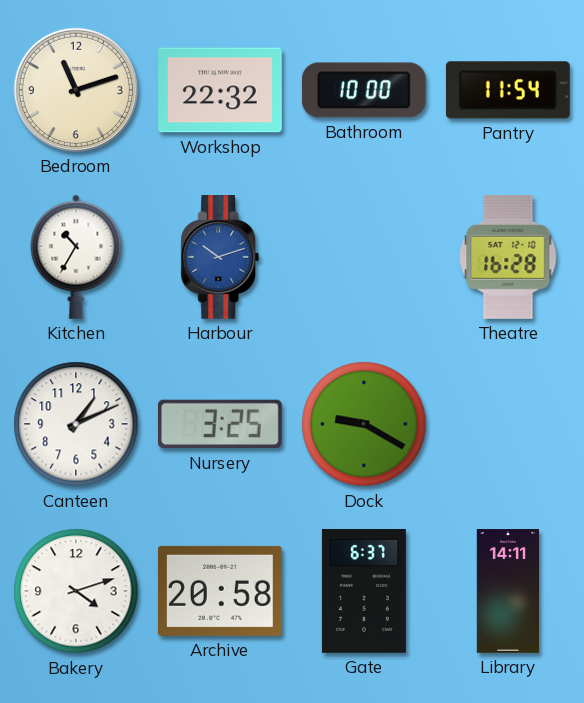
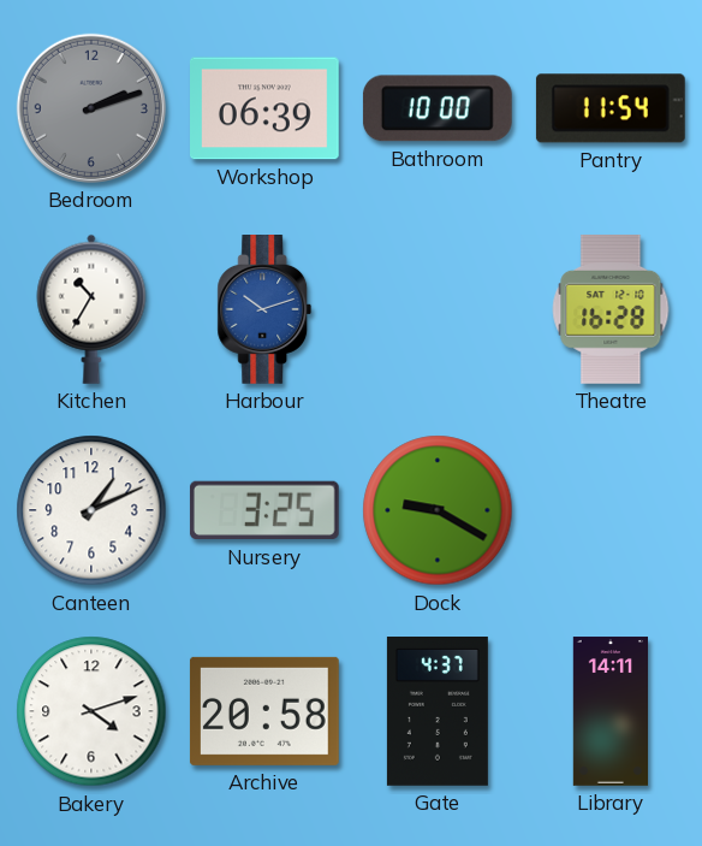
Bedroom: 11:12 -> 2:12 (91, 108)
Bedroom dial: cream -> grey (91, 108)
Workshop: 22:32 -> 06:39 (266, 108)
Gate: 6:37 -> 4:37 (438, 712)
